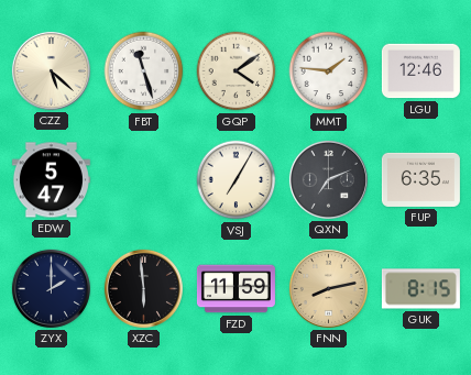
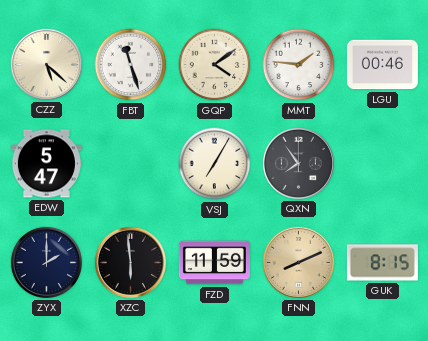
LGU: 12:46 -> 00:46 (382, 65)
QXN: 7:11 -> 7:54 (298, 163)
FUP: 6:35 -> none (420, 179)
FNN: 8:13 -> 8:11 (298, 262)
